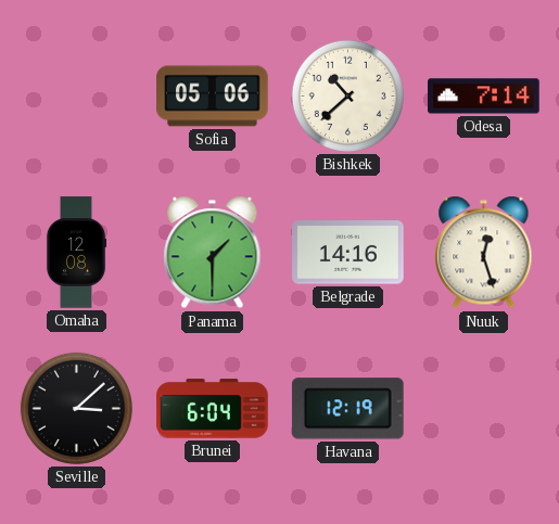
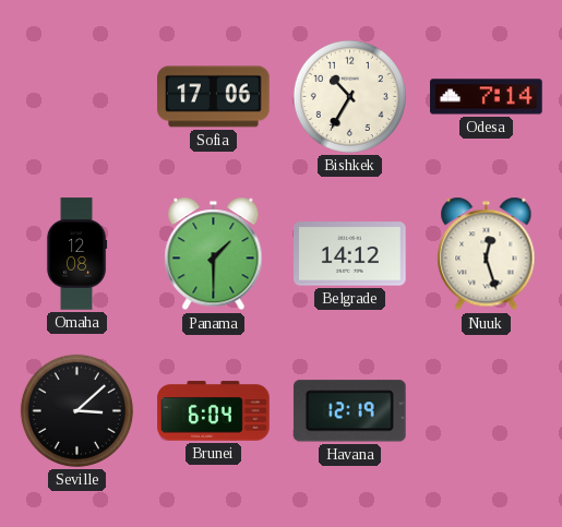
Sofia: 05:06 -> 17:06 (214, 97)
Bishkek: 10:38 -> 10:35 (349, 96)
Belgrade: 14:16 -> 14:12 (350, 254)
